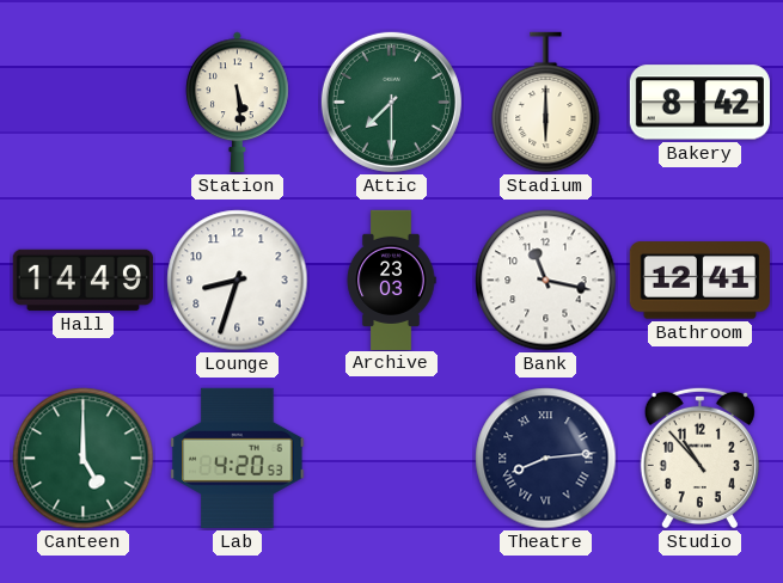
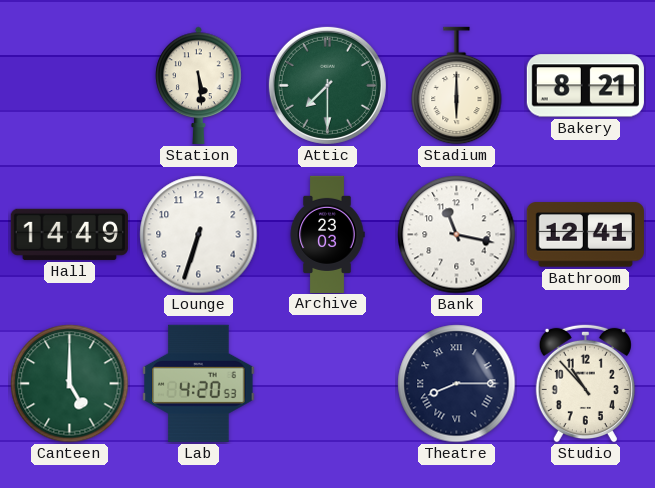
Bakery: 8:42 -> 8:21 (585, 86)
Lounge: 8:33 -> 6:33 (199, 235)
Theatre: 8:14 -> 8:15 (457, 384)
